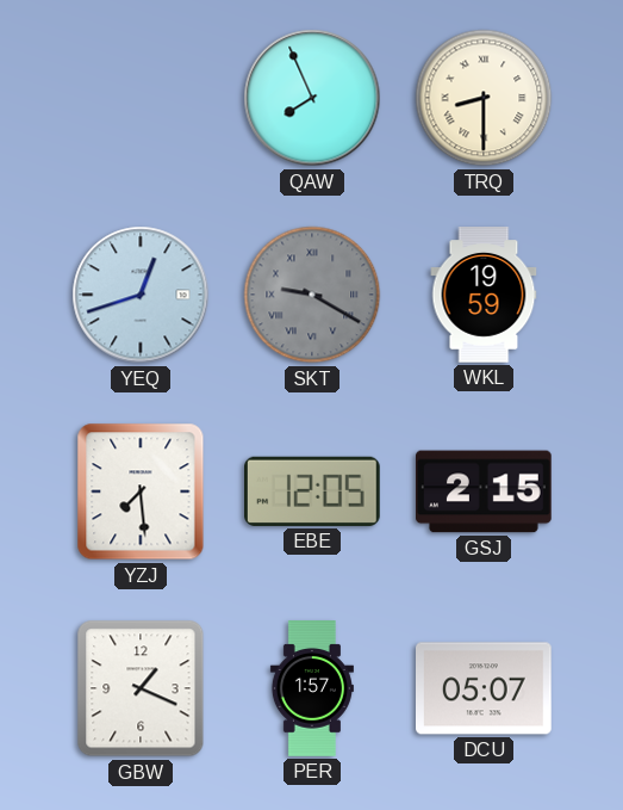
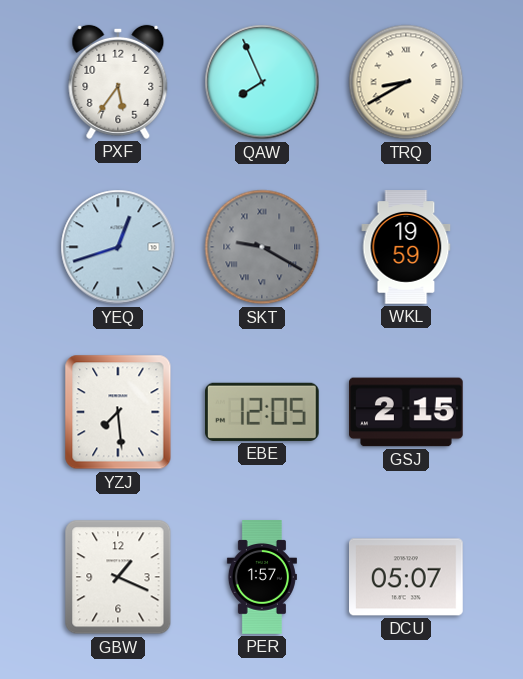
PXF: none -> 5:36 (118, 82)
TRQ: 8:30 -> 8:40 (406, 82)
